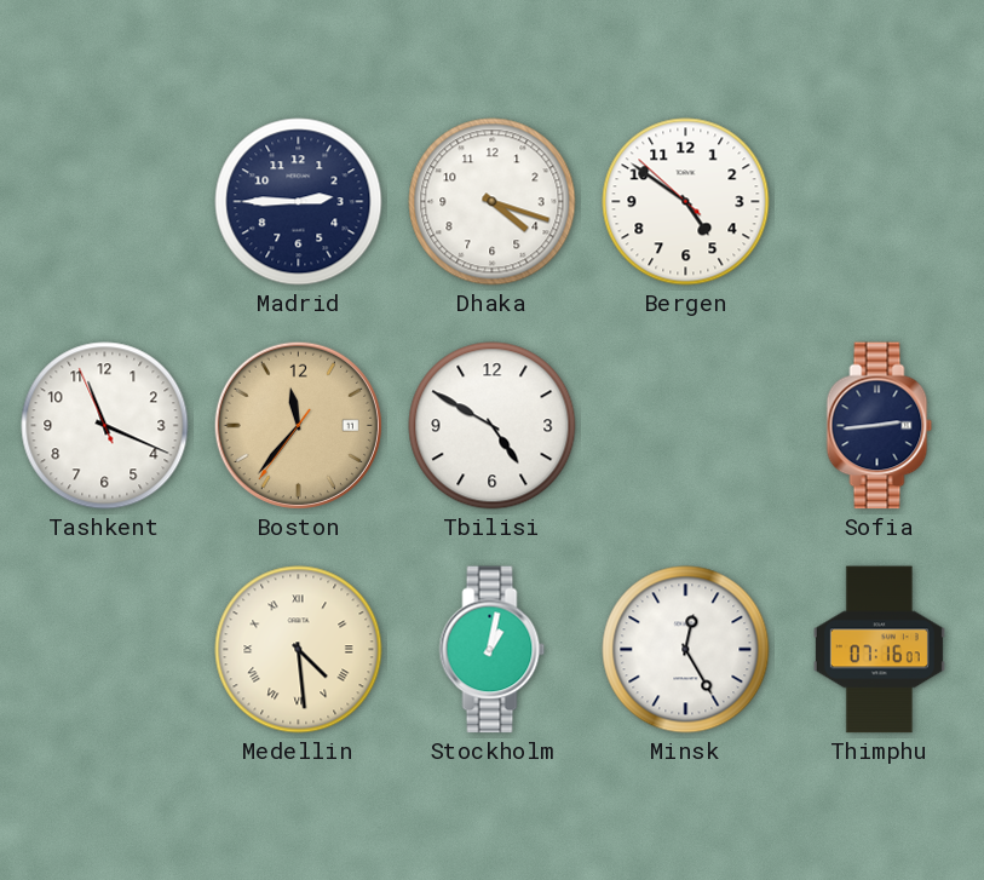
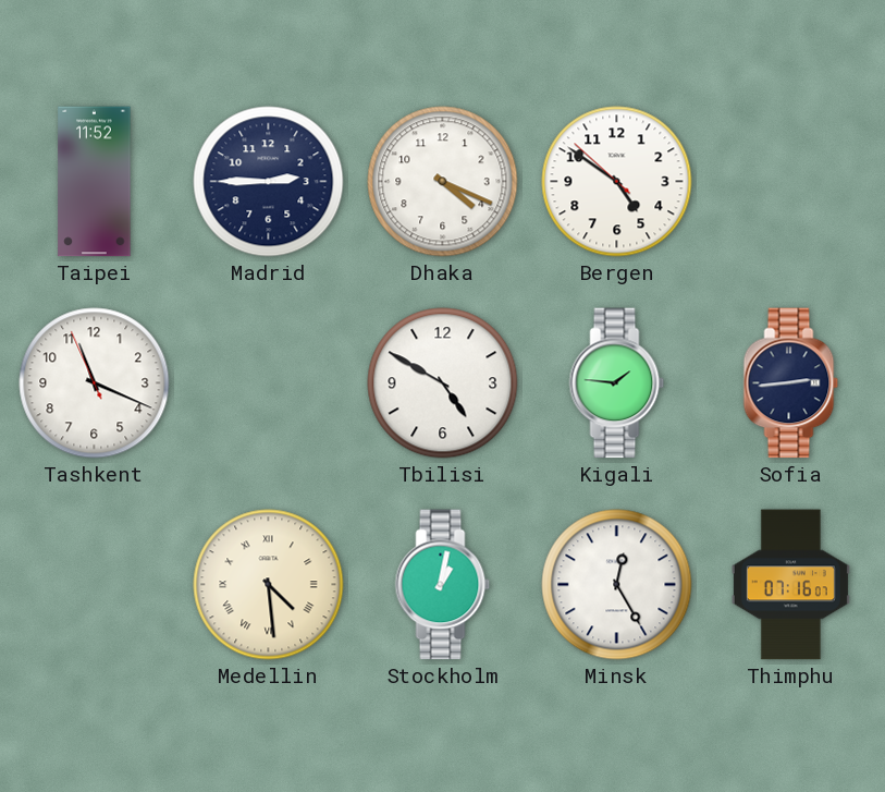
Taipei: none -> 11:52 (95, 182)
Dhaka: 4:18 -> 4:19 (443, 182)
Boston: 11:36 -> none (298, 425)
Kigali: none -> 1:46 (617, 383)
